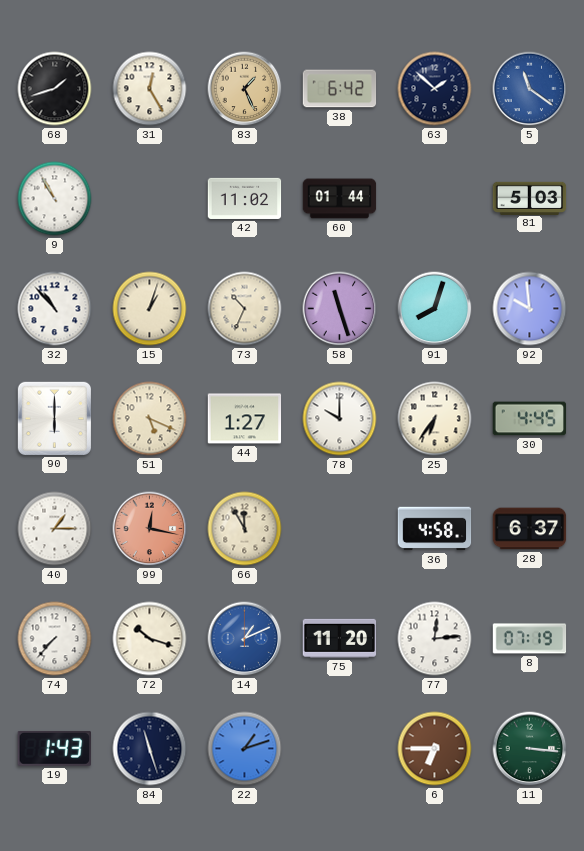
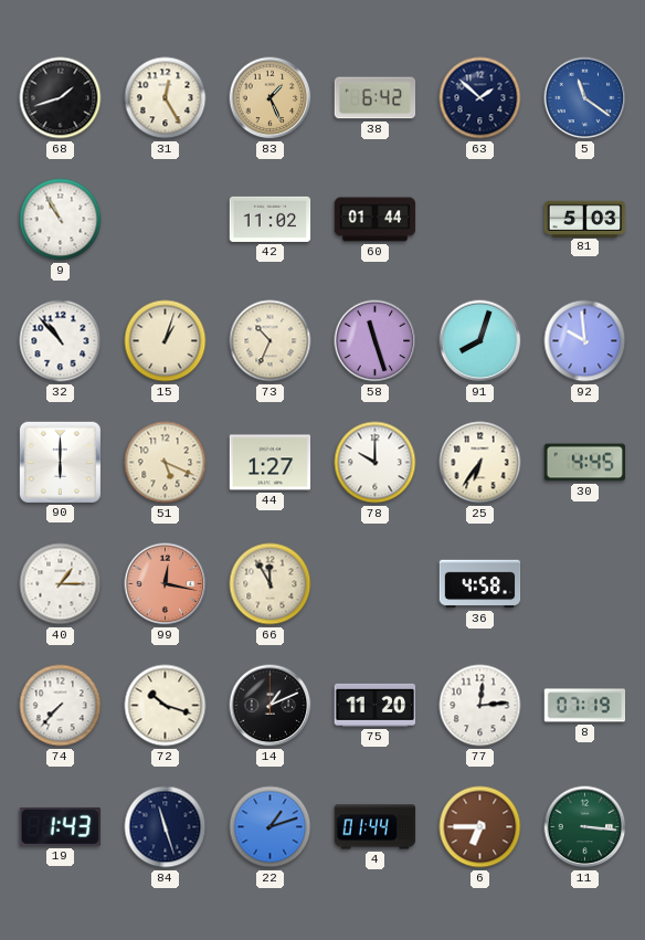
28: 6:37 -> none (530, 529)
14 dial: blue -> black (271, 706)
4: none -> 01:44 (376, 827)
